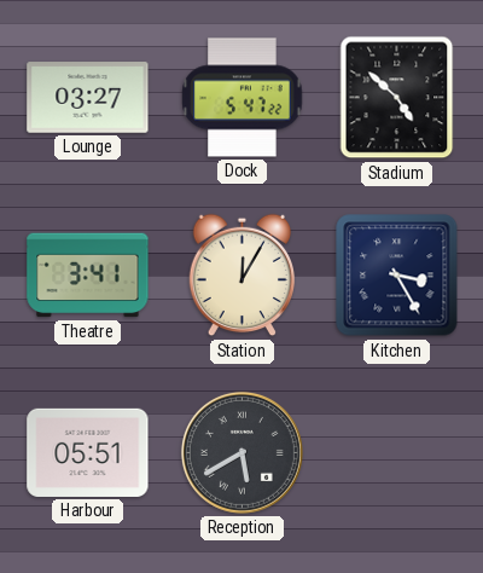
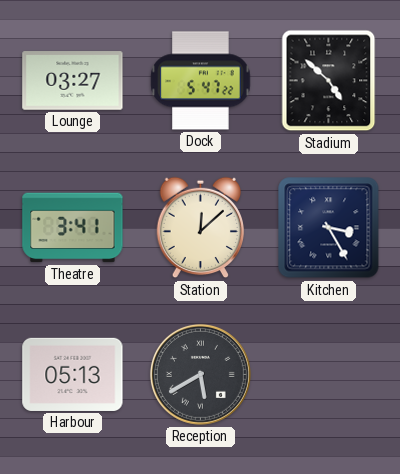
Station: 12:05 -> 12:08 (201, 228)
Harbour: 05:51 -> 05:13 (73, 374)
